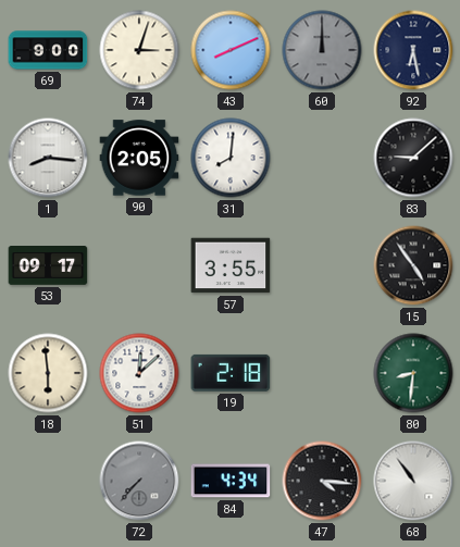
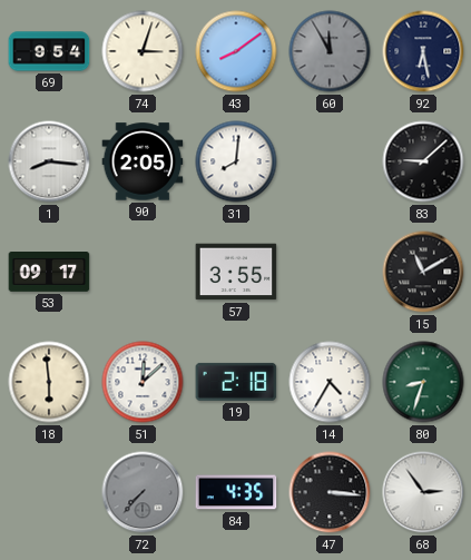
69: 9:00 -> 9:54 (49, 51)
43: 8:11 -> 8:09 (236, 51)
60: 12:00 -> 11:55 (330, 51)
15: 4:54 -> 11:10 (423, 272)
14: none -> 4:35 (330, 382)
80: 8:31 -> 8:33 (423, 382)
84: 4:34 -> 4:35 (236, 492)
47: 4:16 -> 3:16 (330, 492)
68: 10:54 -> 2:54 (423, 492)
